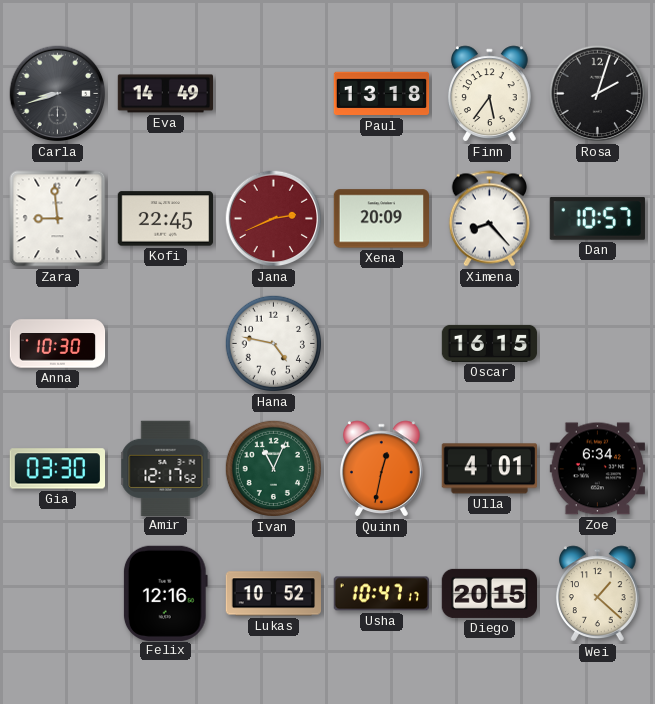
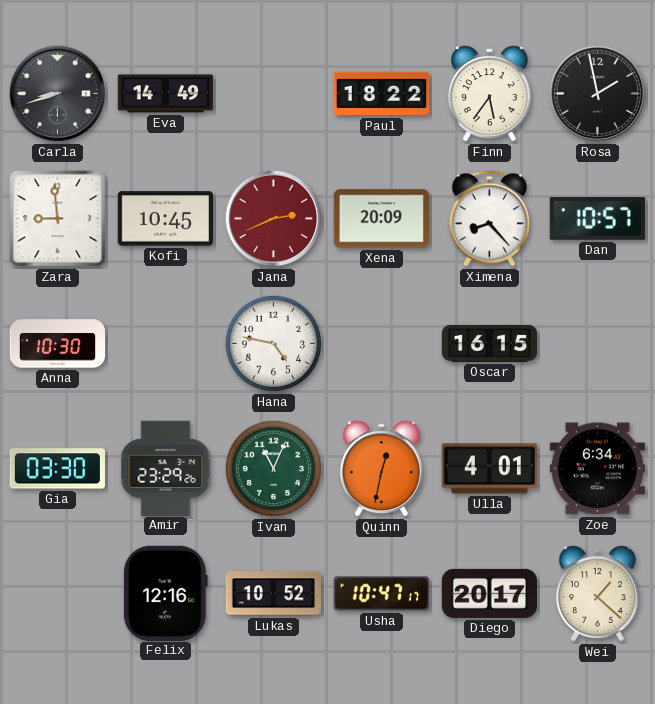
Paul: 13:18 -> 18:22 (382, 94)
Rosa: 2:03 -> 1:58 (598, 94)
Kofi: 22:45 -> 10:45 (165, 219)
Amir: 12:17 -> 23:29 (166, 468)
Diego: 20:15 -> 20:17 (489, 593)
